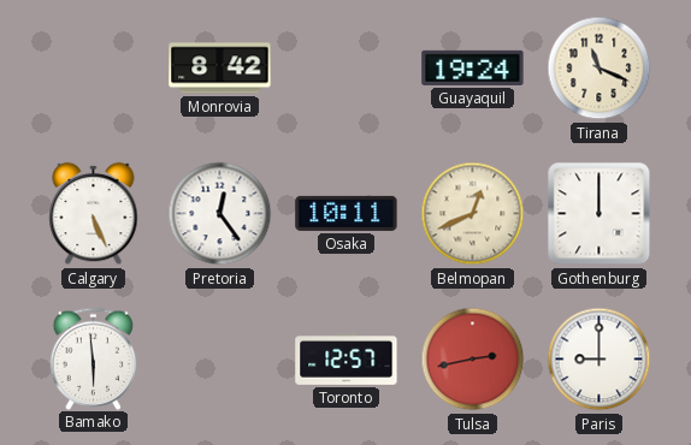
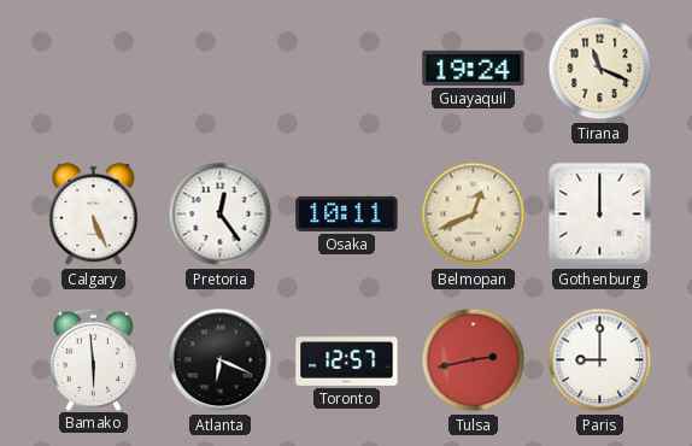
Monrovia: 8:42 -> none (220, 69)
Atlanta: none -> 6:19 (221, 360)
